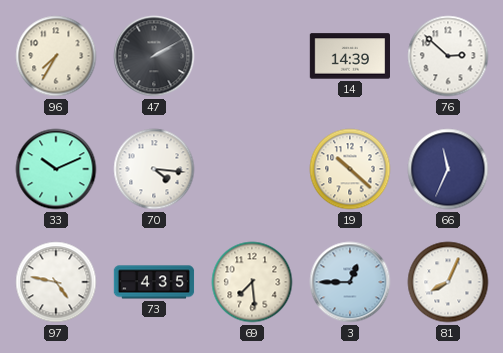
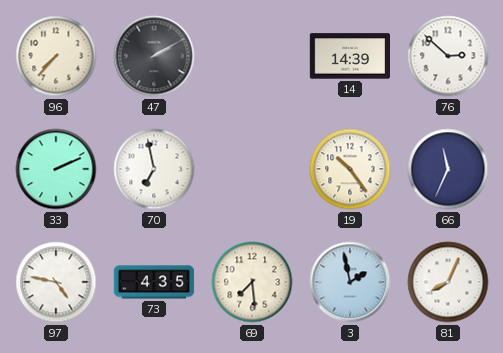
96: 7:35 -> 7:37 (56, 56)
33: 10:11 -> 2:11 (56, 169)
70: 4:16 -> 6:58 (154, 169)
19: 10:22 -> 10:24 (350, 169)
3: 12:45 -> 1:58 (350, 282)
